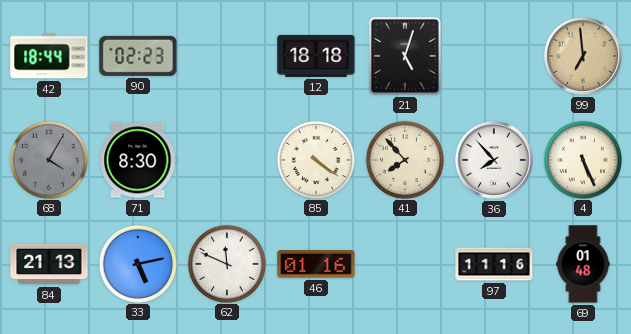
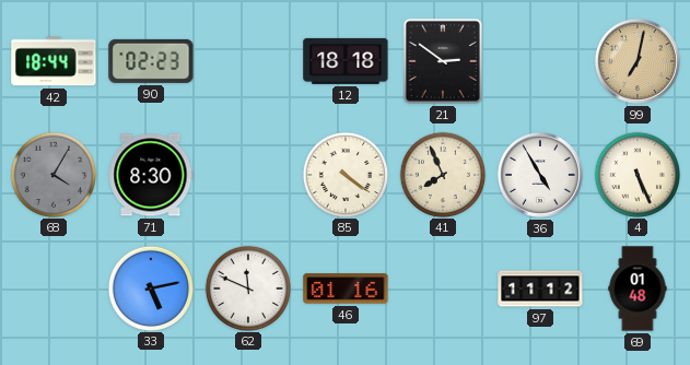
21: 5:03 -> 2:51 (443, 61)
99: 6:59 -> 7:02 (638, 61)
41: 7:53 -> 7:56 (442, 174)
36: 7:53 -> 4:55 (540, 175)
84: 21:13 -> none (49, 264)
97: 11:16 -> 11:12 (540, 289)
